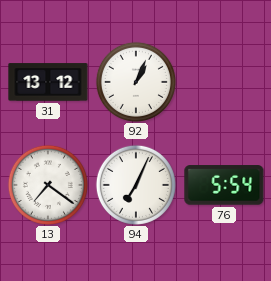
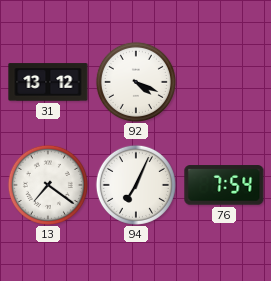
92: 1:04 -> 4:19 (136, 82)
76: 5:54 -> 7:54 (224, 185)
